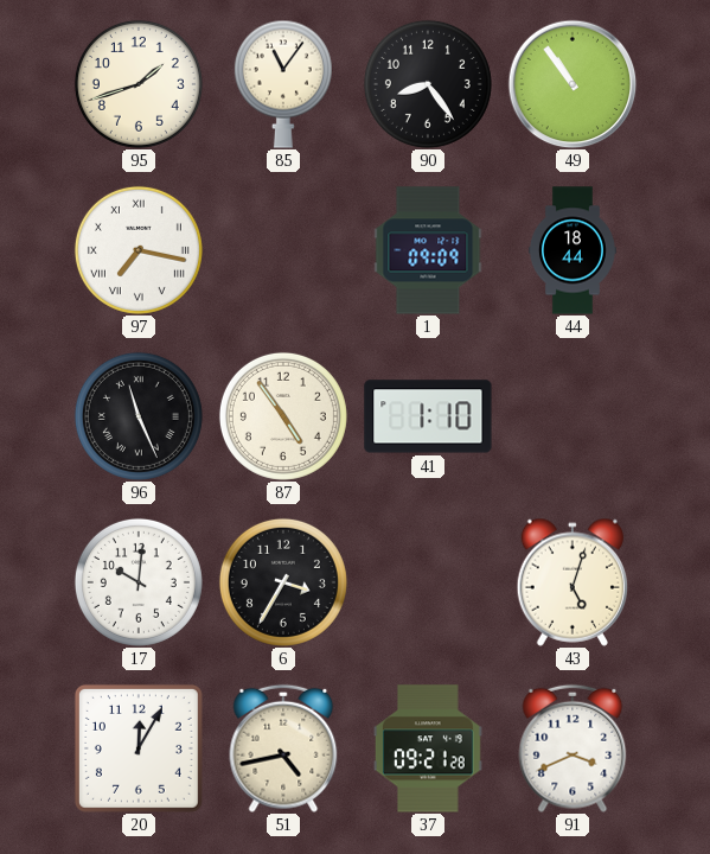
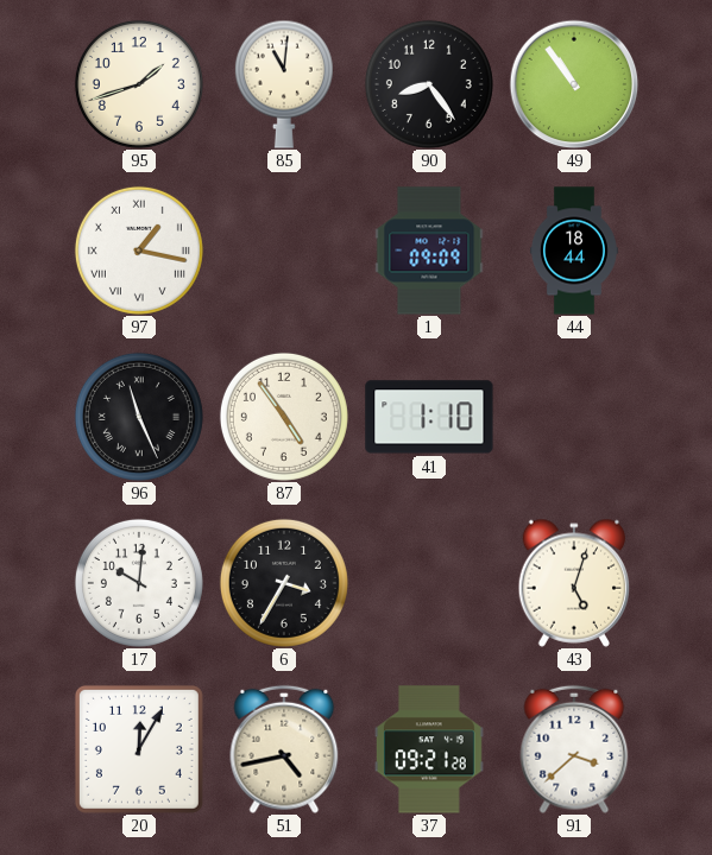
85: 11:06 -> 11:01 (284, 84)
97: 7:17 -> 1:17 (139, 251)
91: 3:41 -> 3:38 (574, 749)
